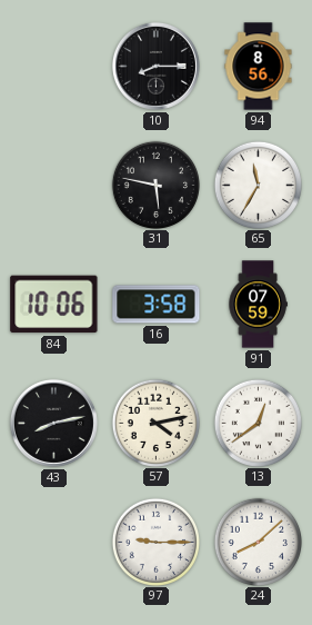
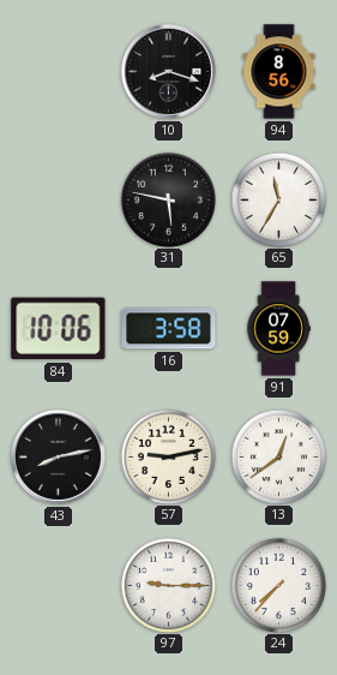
10: 8:15 -> 8:18 (168, 71)
57: 4:13 -> 9:13 (168, 456)
24: 8:08 -> 7:37 (278, 585)
